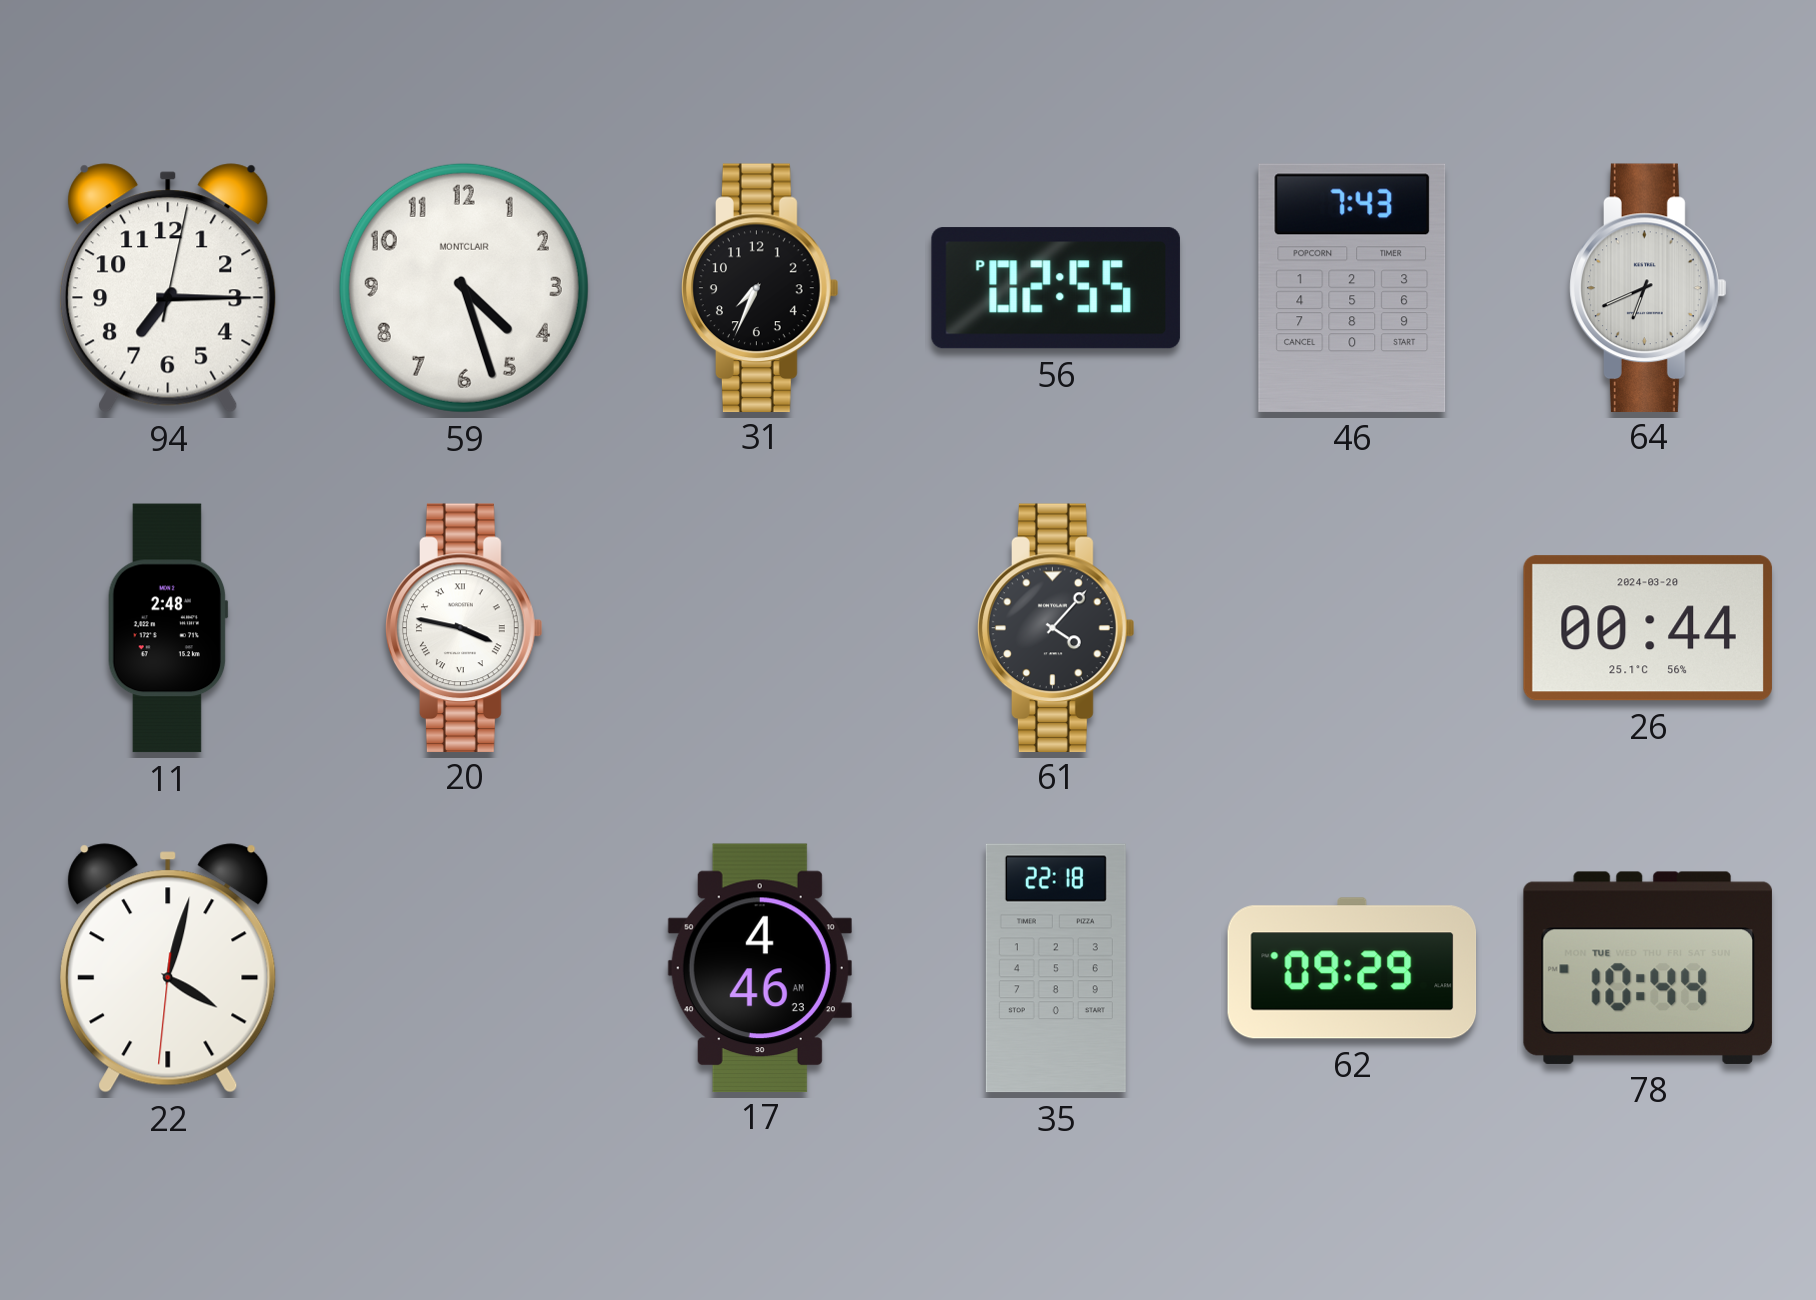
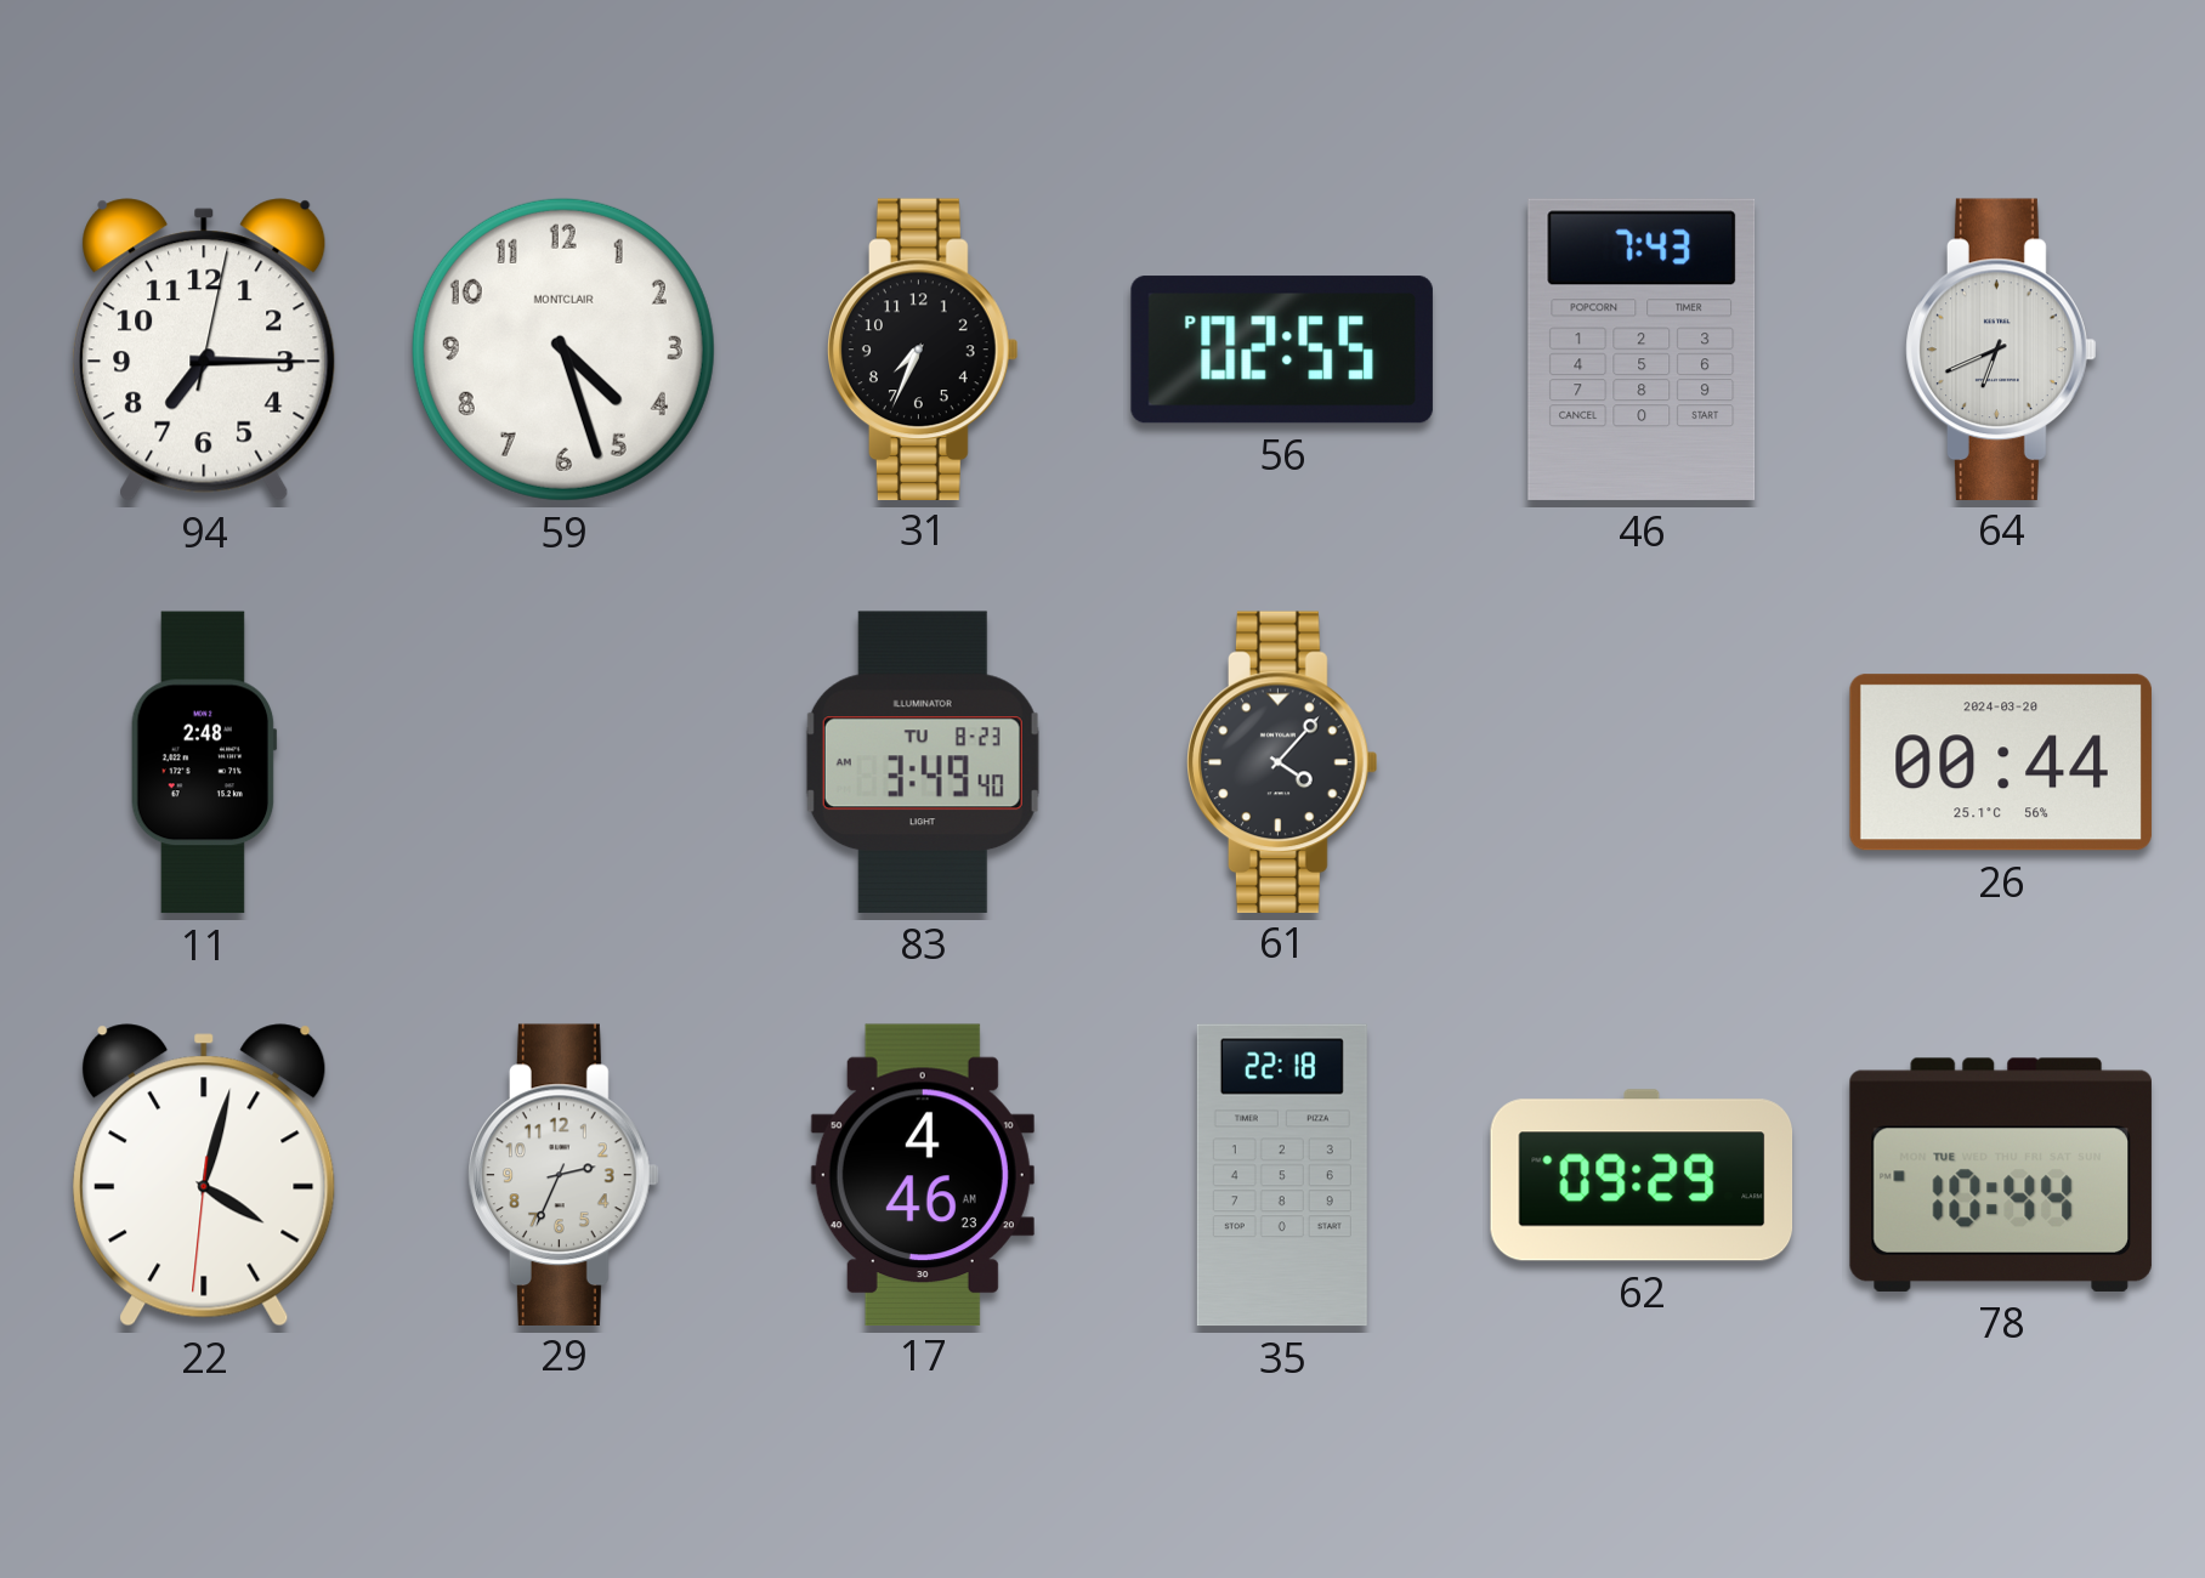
20: 3:47 -> none (465, 627)
83: none -> 3:49 (923, 762)
29: none -> 2:34 (565, 1174)
